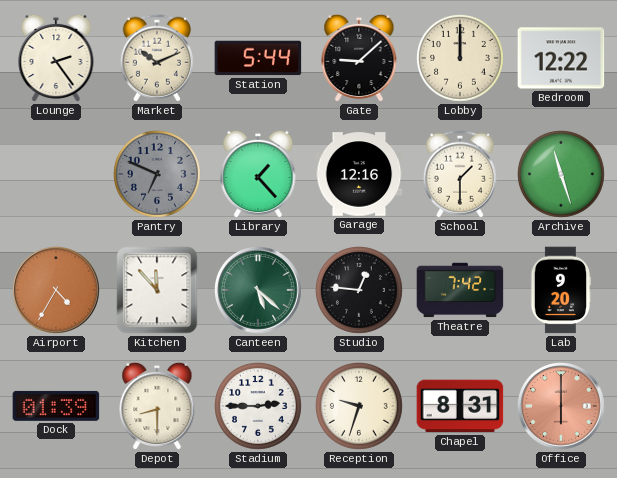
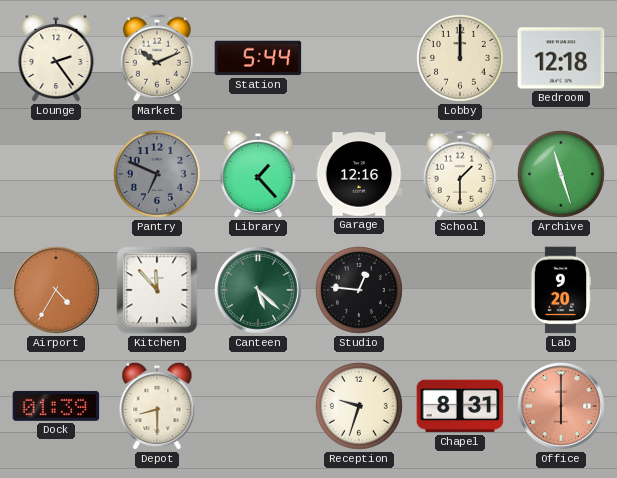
Gate: 9:08 -> none (359, 58)
Bedroom: 12:22 -> 12:18 (561, 58)
Theatre: 7:42 -> none (460, 290)
Stadium: 2:45 -> none (259, 407)
